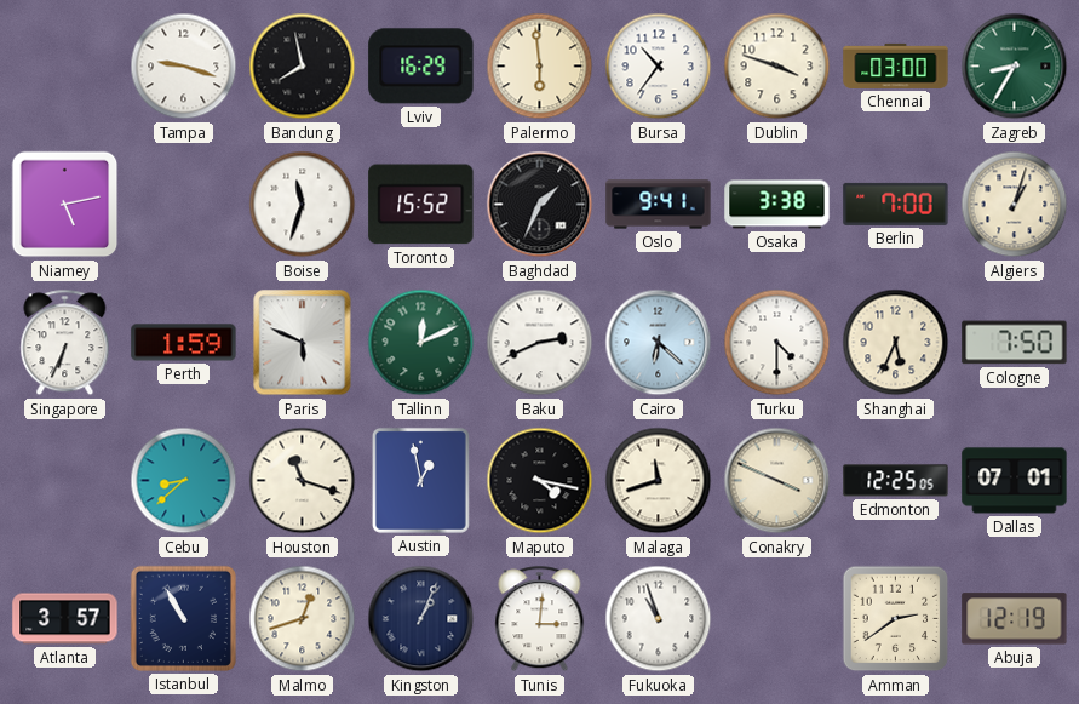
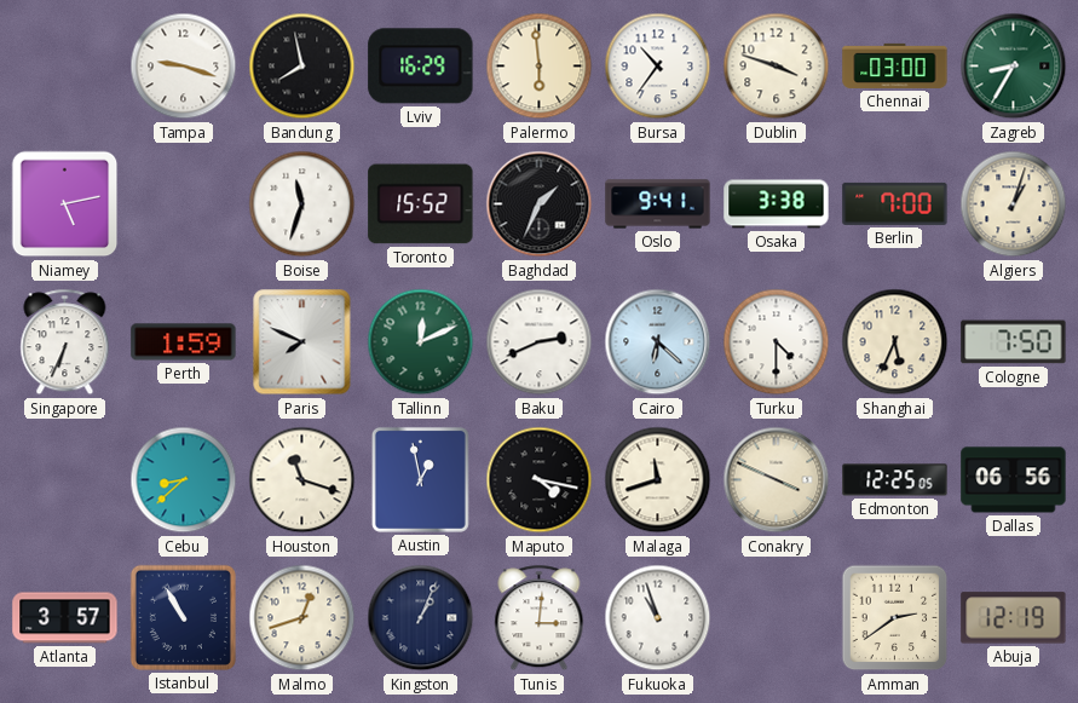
Paris: 5:49 -> 7:49 (302, 342)
Dallas: 07:01 -> 06:56 (1014, 480)
